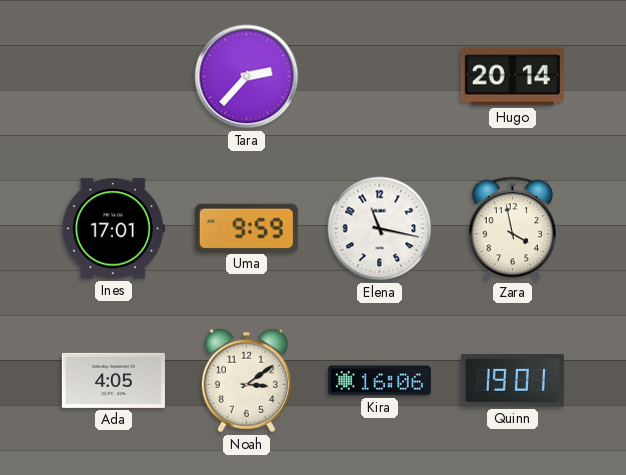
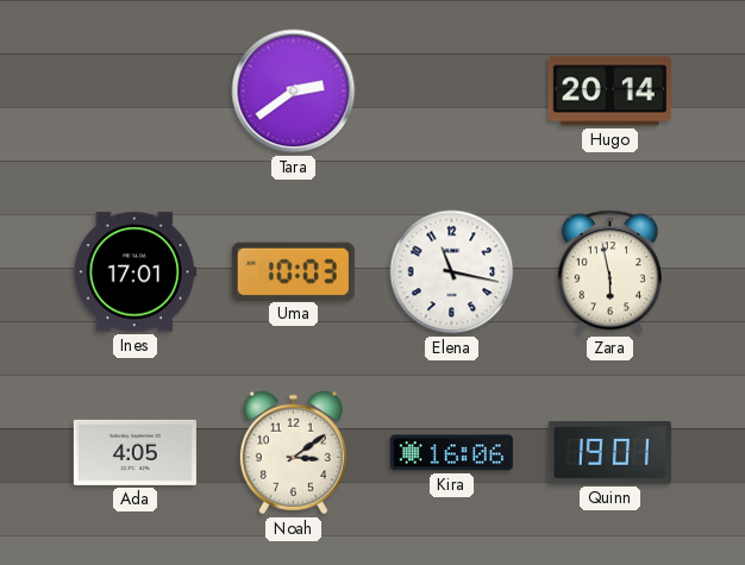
Tara: 2:37 -> 2:39 (294, 92)
Uma: 9:59 -> 10:03 (293, 271)
Zara: 3:58 -> 5:58 (609, 272)
